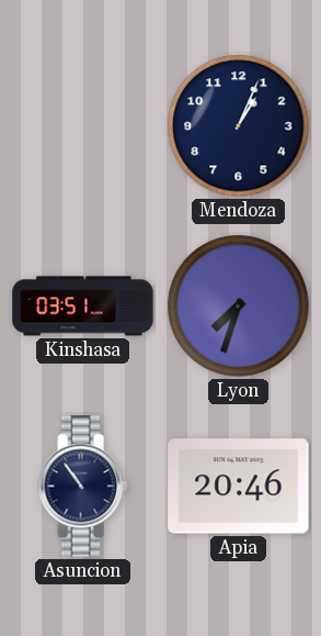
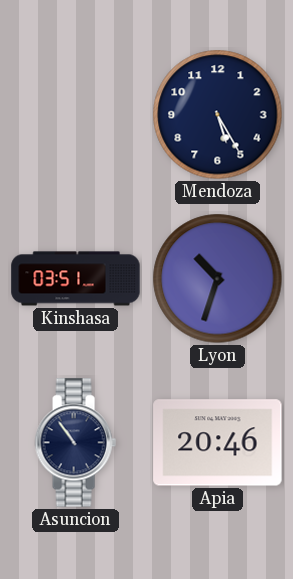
Mendoza: 1:04 -> 5:25 (218, 115)
Lyon: 7:33 -> 10:33 (218, 279)
